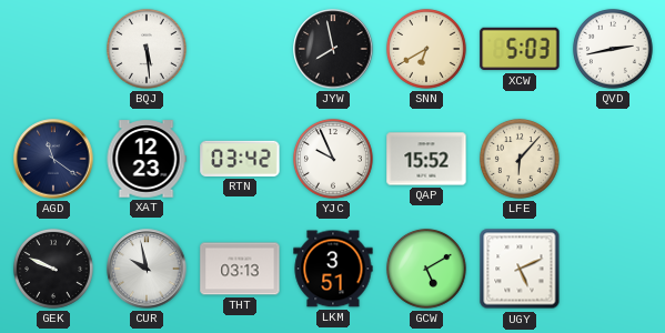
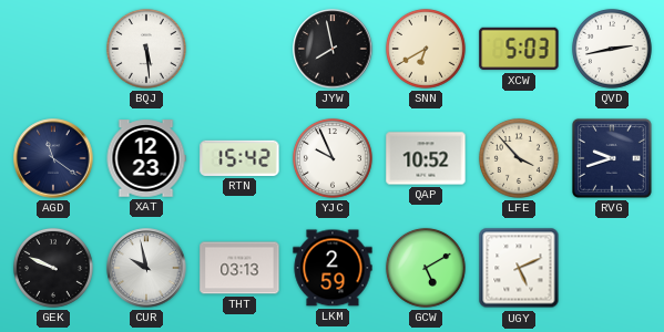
RTN: 03:42 -> 15:42 (239, 158)
QAP: 15:52 -> 10:52 (426, 158)
LFE: 6:07 -> 3:53 (519, 158)
RVG: none -> 9:42 (612, 158)
LKM: 3:51 -> 2:59 (333, 268)
